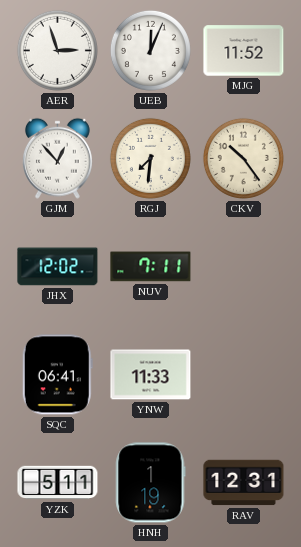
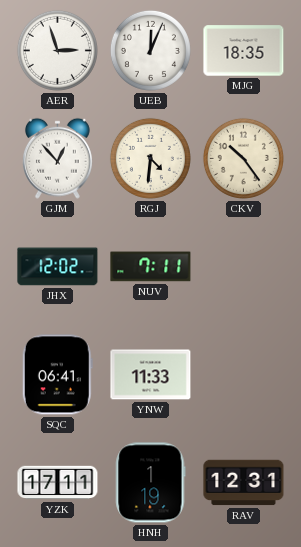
MJG: 11:52 -> 18:35 (244, 51)
RGJ: 7:31 -> 4:31 (150, 158)
YZK: 5:11 -> 17:11 (58, 483)
